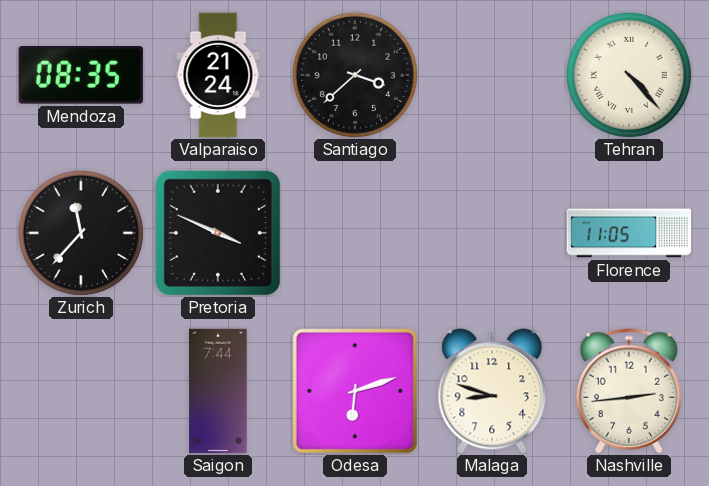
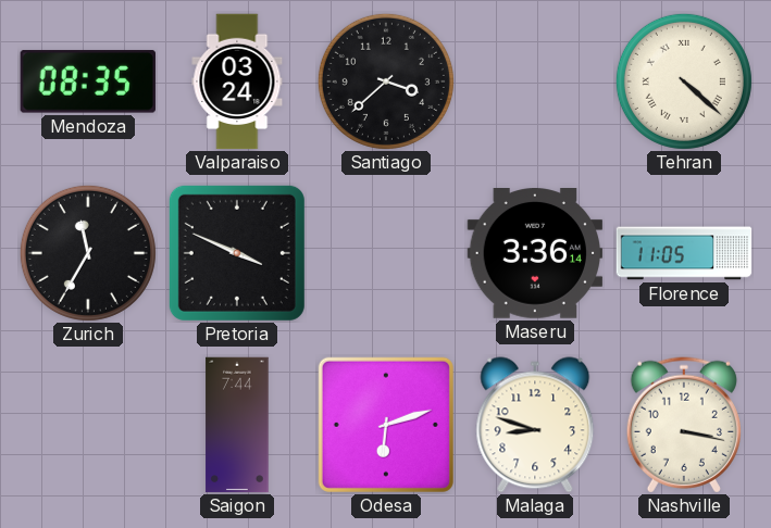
Valparaiso: 21:24 -> 03:24 (237, 81)
Tehran: 4:23 -> 4:22 (684, 81)
Zurich: 11:37 -> 11:35 (88, 253)
Maseru: none -> 3:36 (535, 254)
Nashville: 2:44 -> 3:17 (684, 425)
